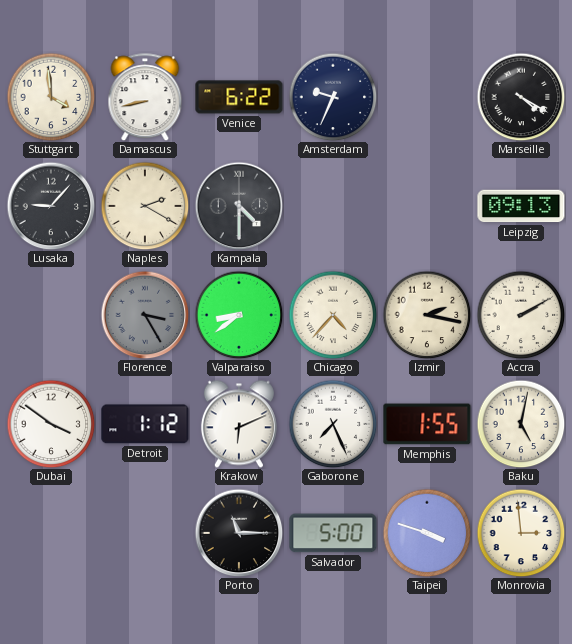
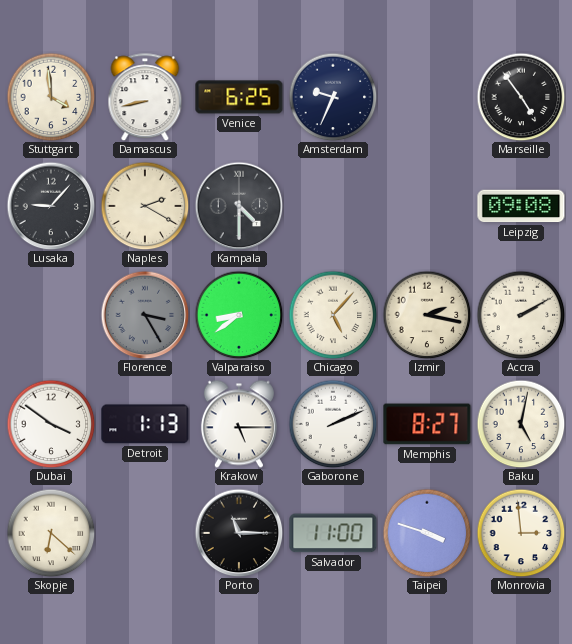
Venice: 6:22 -> 6:25 (239, 97)
Marseille: 4:20 -> 4:54 (521, 97)
Leipzig: 09:13 -> 09:08 (521, 206)
Chicago: 4:37 -> 5:07 (333, 315)
Detroit: 1:12 -> 1:13 (145, 424)
Krakow: 6:11 -> 5:15 (239, 424)
Gaborone: 7:26 -> 2:11 (333, 424)
Memphis: 1:55 -> 8:27 (427, 424)
Skopje: none -> 6:22 (51, 533)
Salvador: 5:00 -> 11:00 (333, 533)
